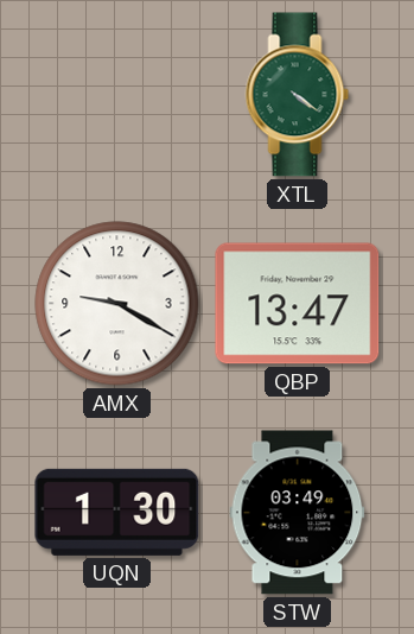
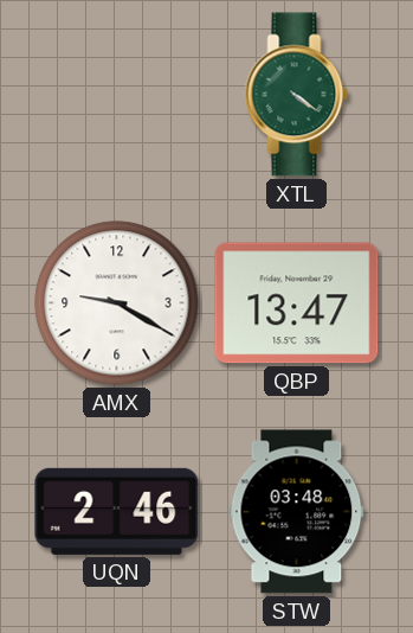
UQN: 1:30 -> 2:46 (117, 511)
STW: 03:49 -> 03:48 (297, 512)
